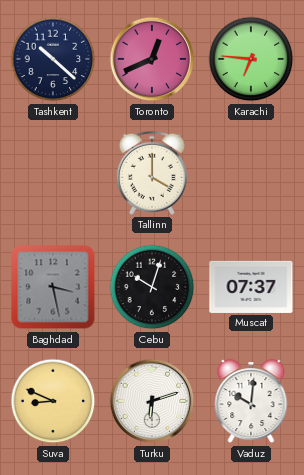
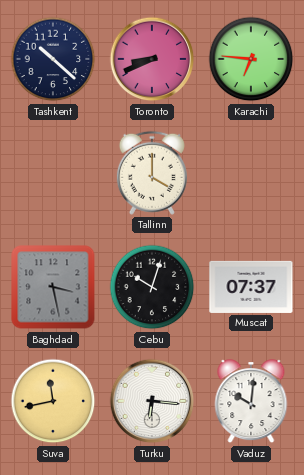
Toronto: 12:41 -> 8:41 (152, 59)
Suva: 8:49 -> 11:43 (53, 401)
Turku: 6:12 -> 6:16 (152, 401)
